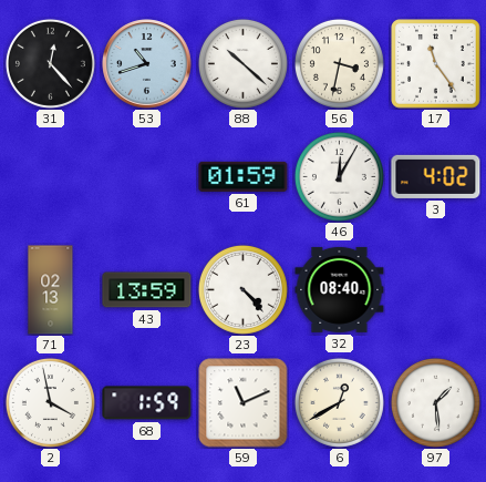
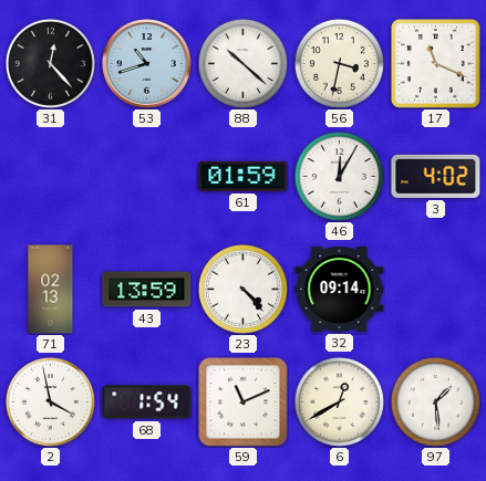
17: 11:24 -> 11:19 (436, 64)
32: 08:40 -> 09:14 (340, 289)
68: 1:59 -> 1:54 (147, 402)
